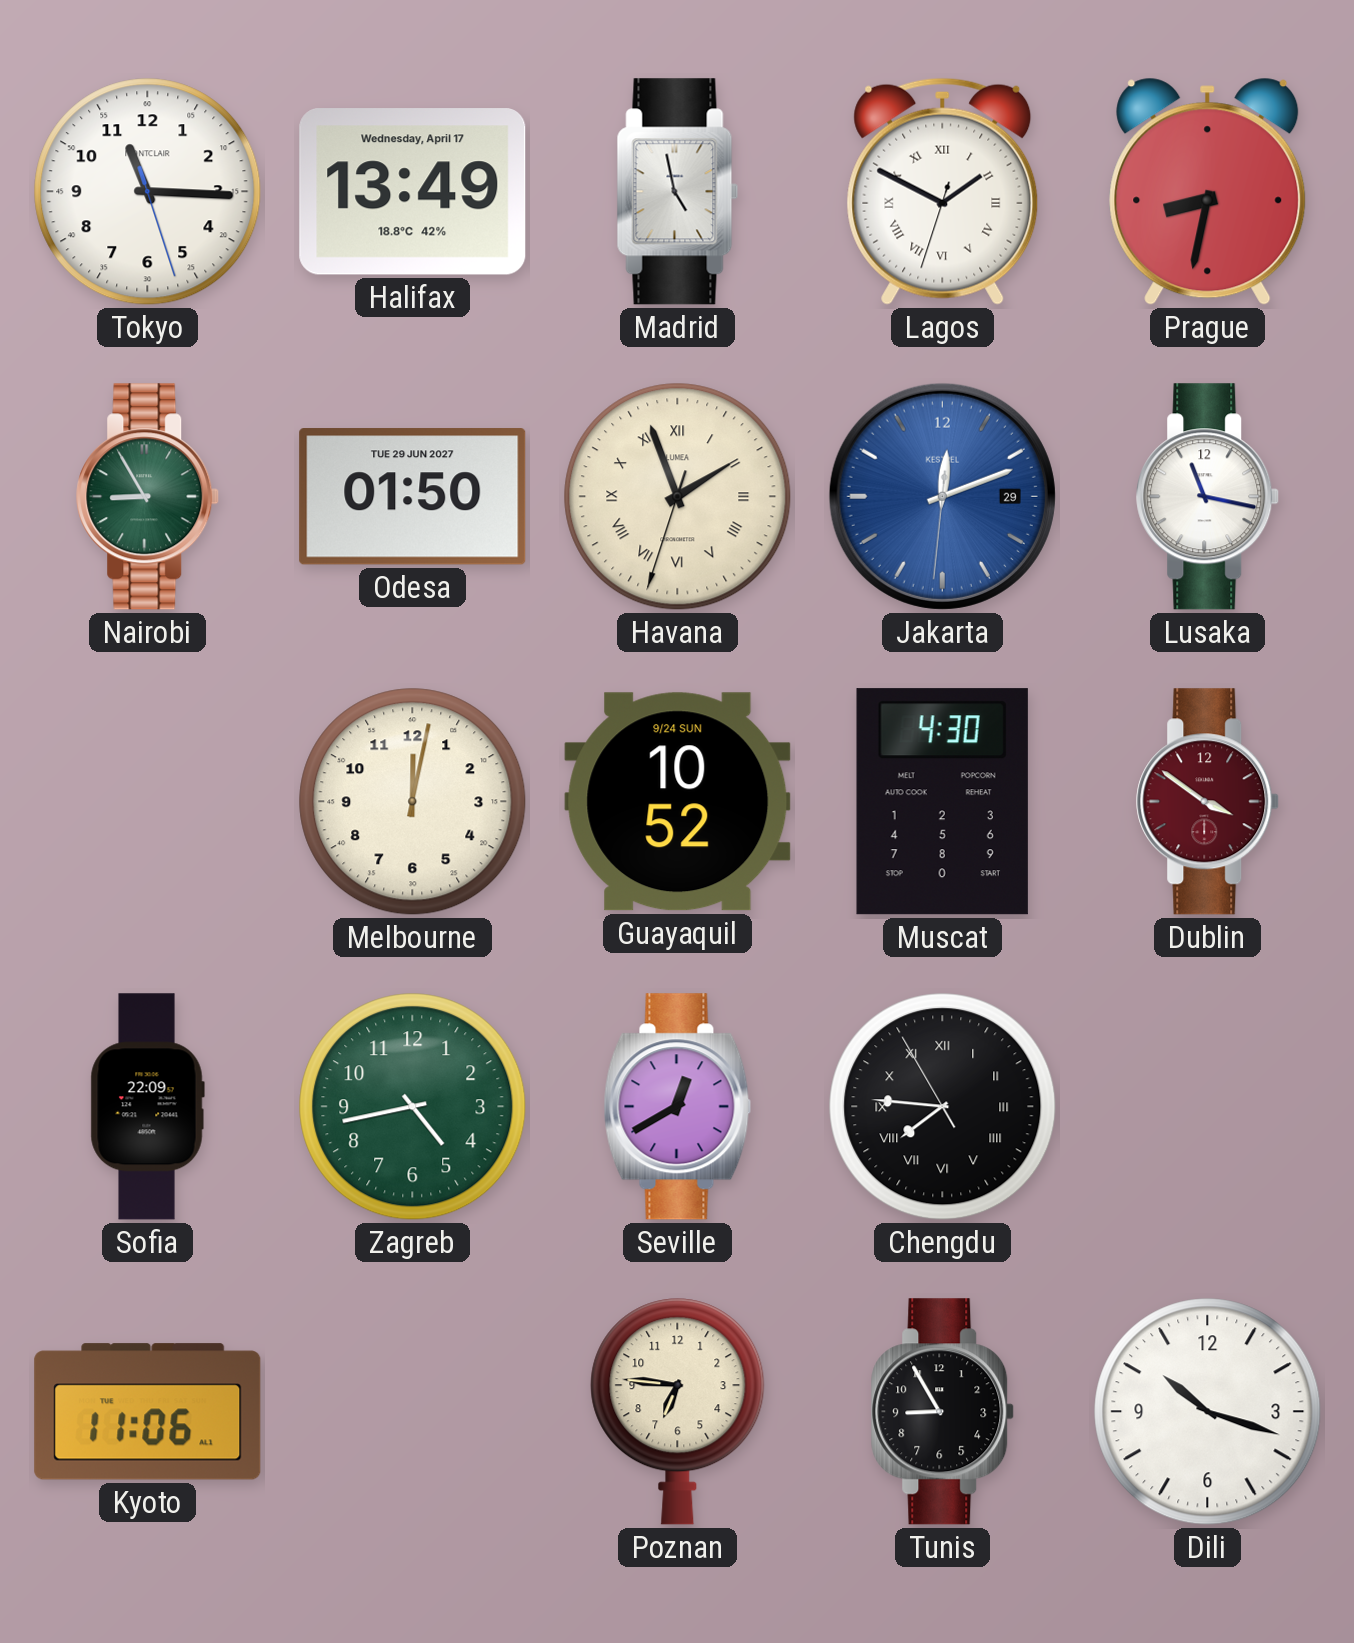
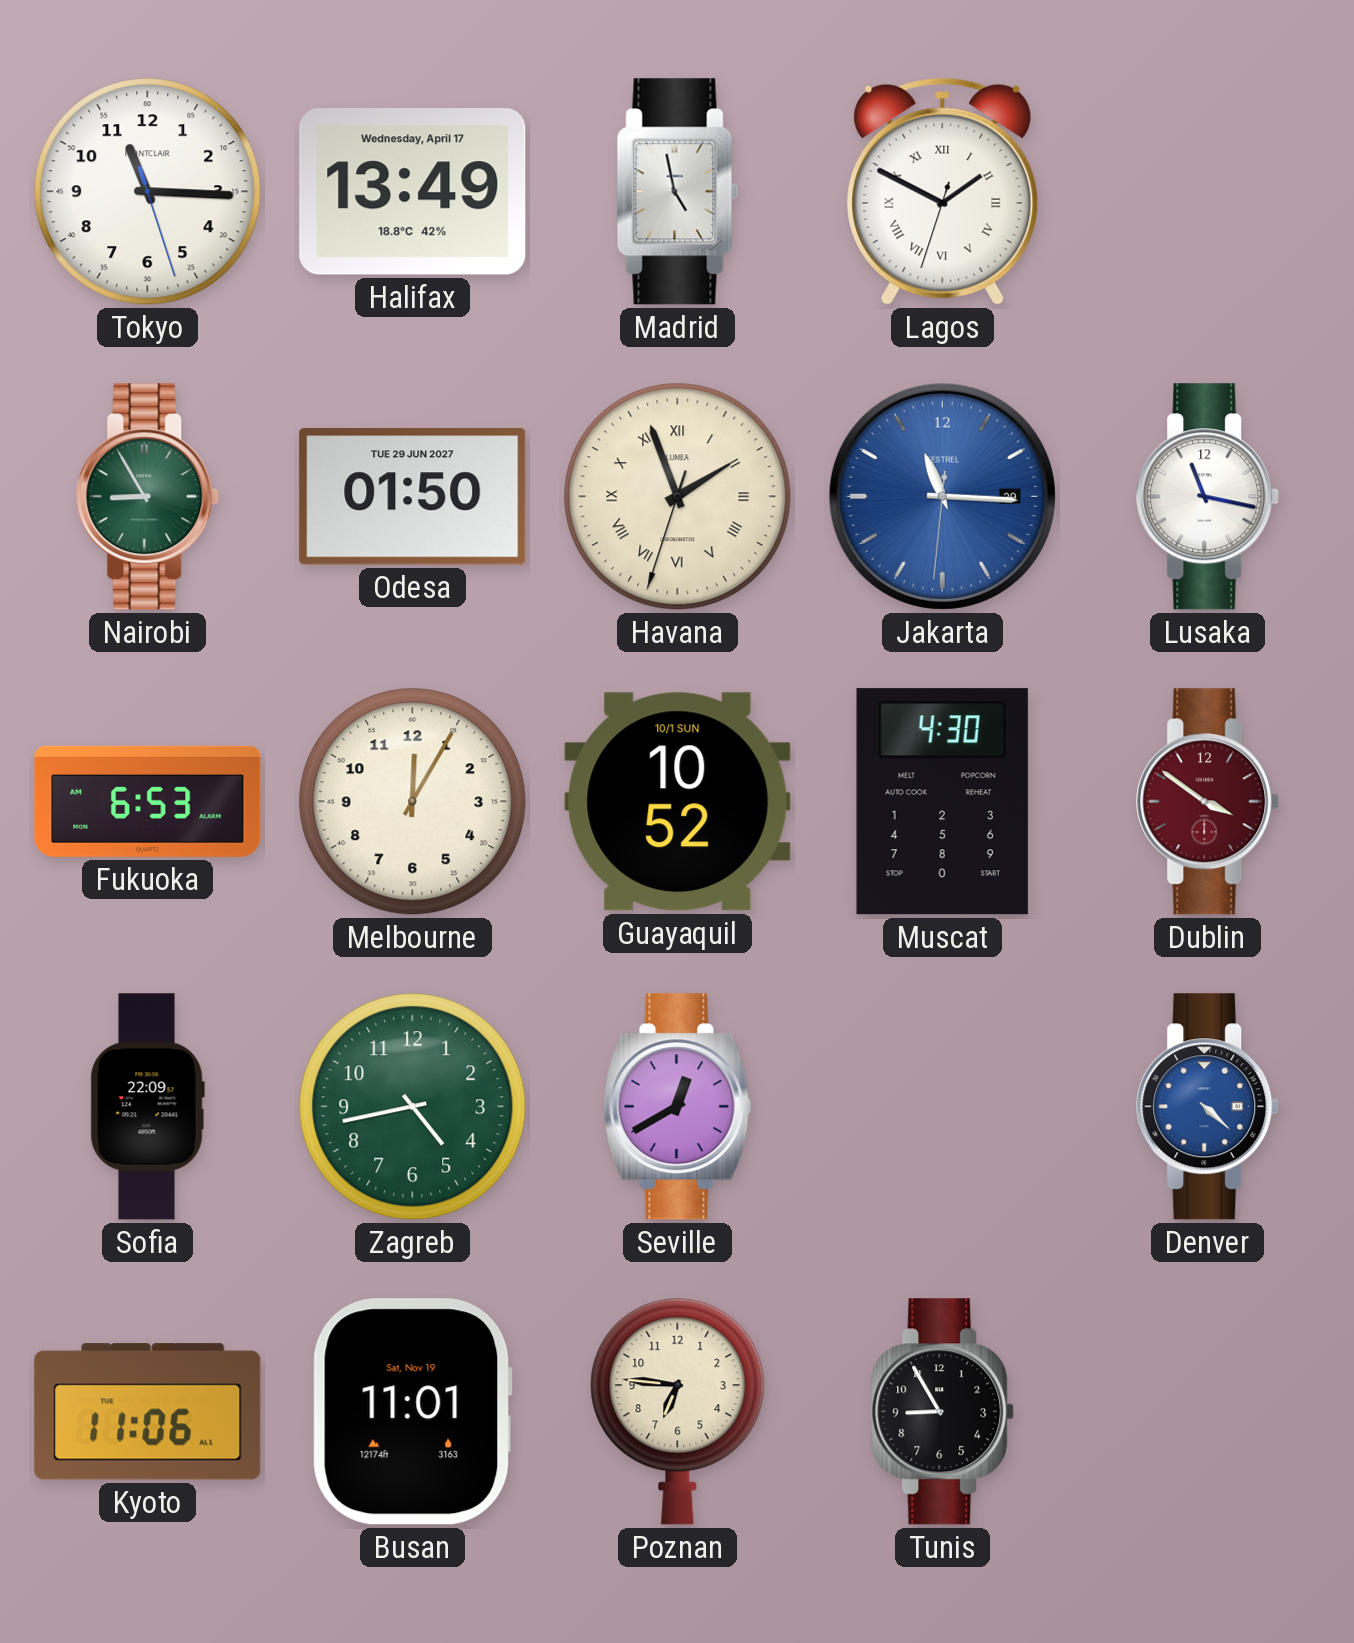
Prague: 8:32 -> none (1208, 191)
Jakarta: 12:11 -> 11:15 (942, 496)
Fukuoka: none -> 6:53 (148, 801)
Melbourne: 12:02 -> 12:05 (413, 802)
Guayaquil date: 9/24 SUN -> 10/1 SUN (678, 802)
Chengdu: 7:45 -> none (943, 1107)
Denver: none -> 4:22 (1208, 1107)
Busan: none -> 11:01 (412, 1412)
Dili: 10:18 -> none (1208, 1412)
